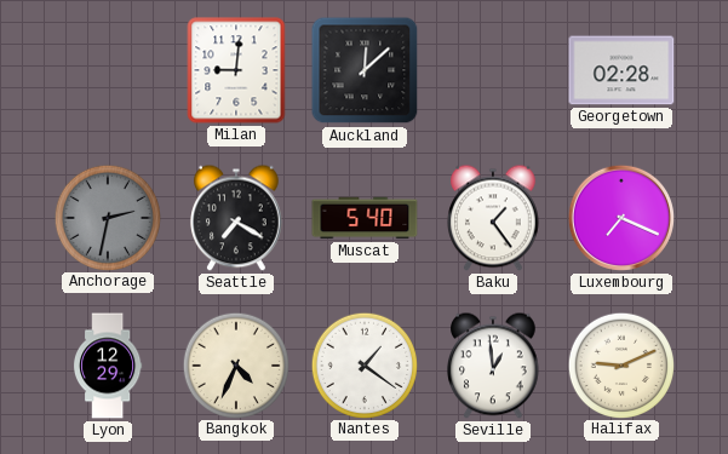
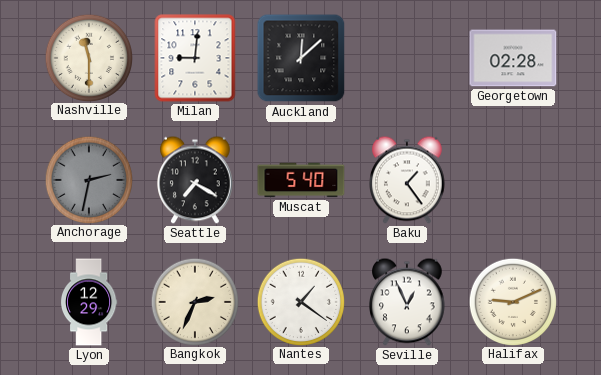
Nashville: none -> 11:30 (88, 57)
Luxembourg: 7:19 -> none (621, 218)
Bangkok: 4:34 -> 2:34 (194, 301)
Seville: 12:59 -> 12:56 (408, 302)
